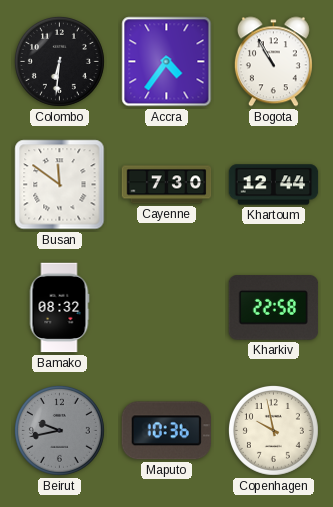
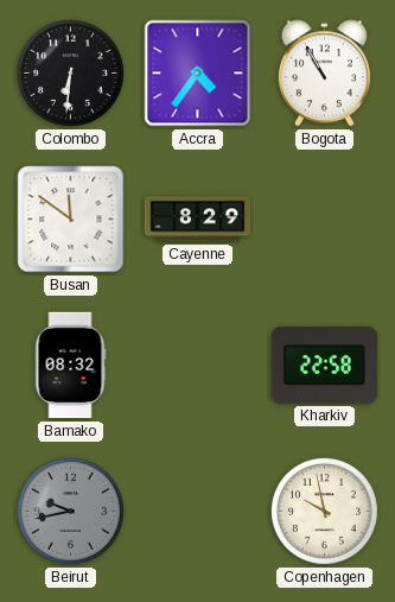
Cayenne: 7:30 -> 8:29 (198, 220)
Khartoum: 12:44 -> none (274, 185)
Maputo: 10:36 -> none (166, 431)
